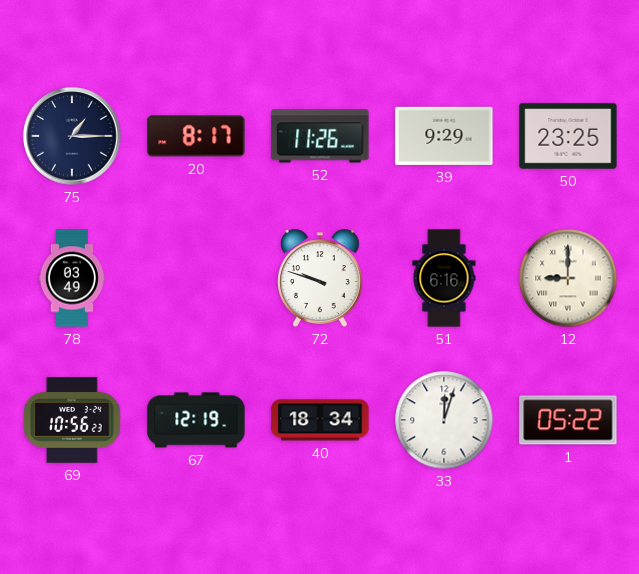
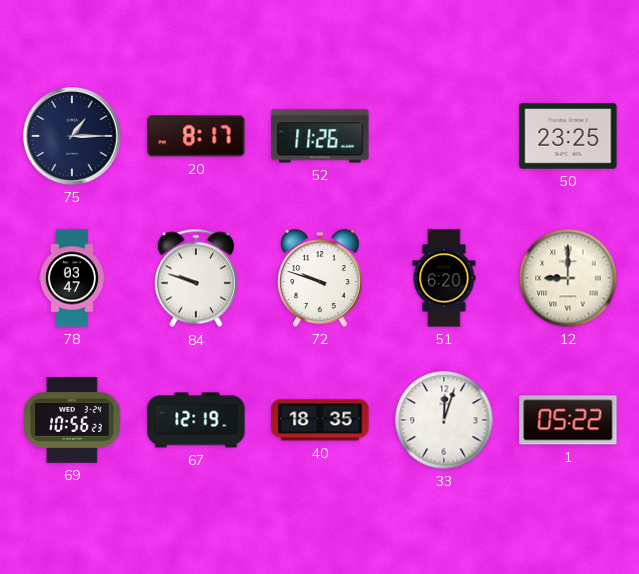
39: 9:29 -> none (444, 136)
78: 03:49 -> 03:47 (72, 278)
84: none -> 9:48 (196, 278)
51: 6:16 -> 6:20 (444, 278)
40: 18:34 -> 18:35 (320, 420)
